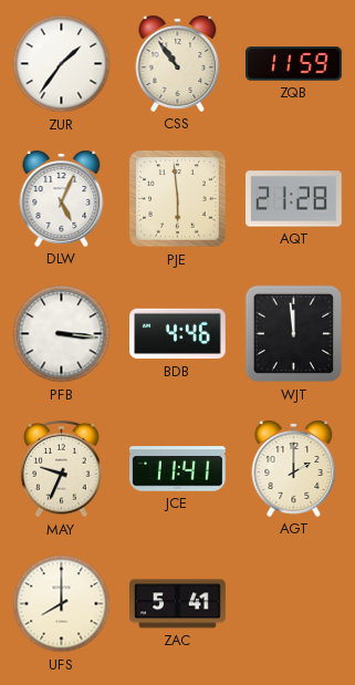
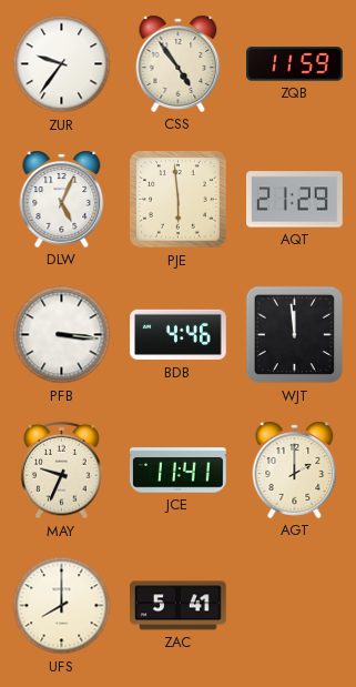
ZUR: 1:36 -> 9:36 (62, 64)
CSS: 10:54 -> 4:54 (179, 63)
AQT: 21:28 -> 21:29 (295, 200)
